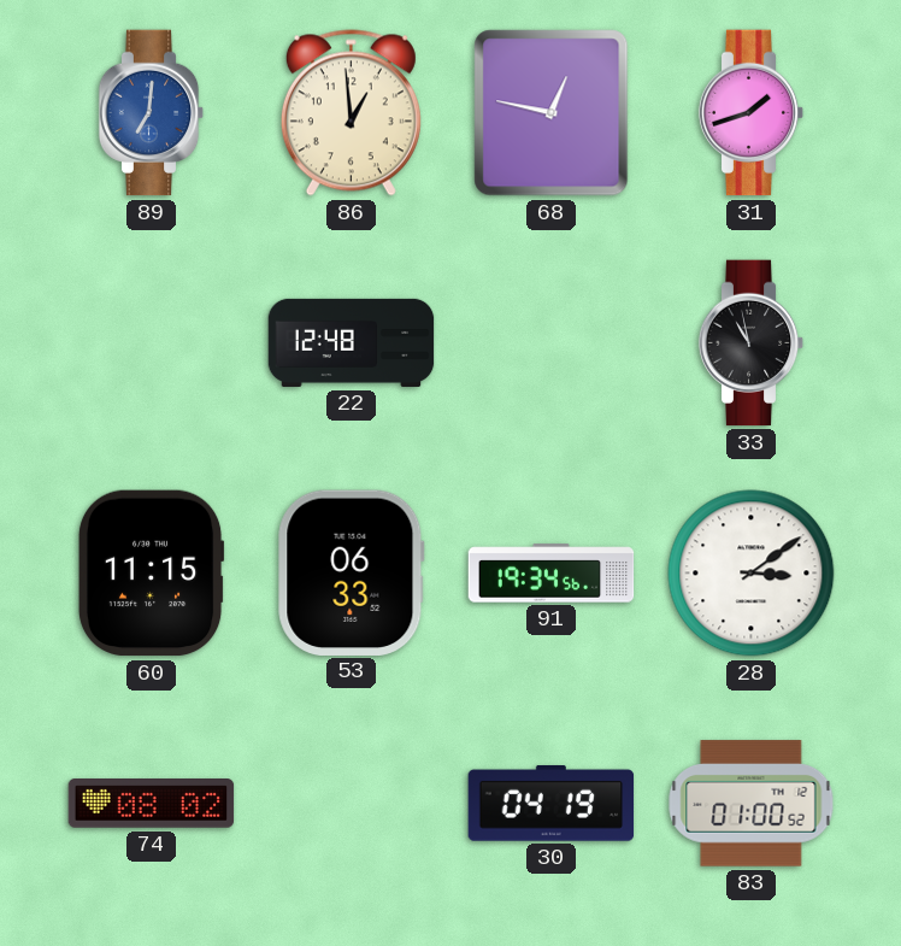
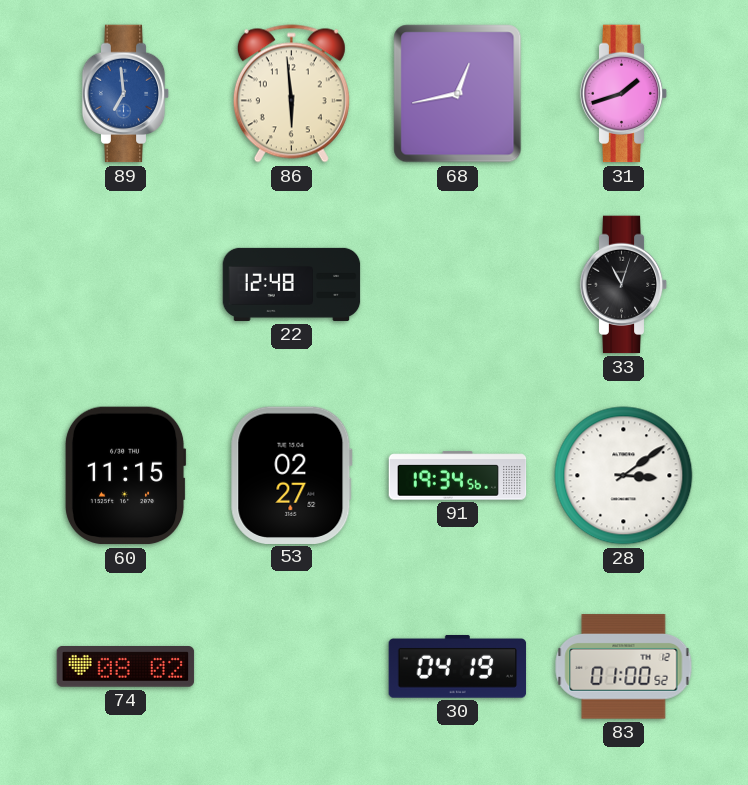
89: 7:01 -> 6:59 (126, 94)
86: 12:59 -> 5:59 (291, 94)
68: 12:47 -> 12:43 (458, 94)
33: 10:58 -> 11:03 (624, 285)
53: 06:33 -> 02:27 (292, 475)
